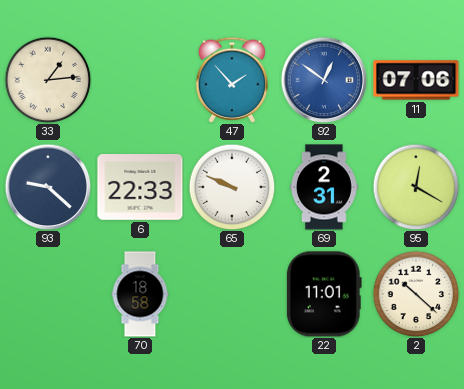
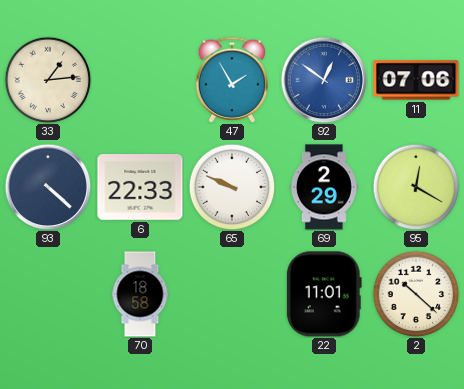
47: 1:53 -> 1:55 (231, 80)
93: 9:22 -> 4:22 (48, 187)
69: 2:31 -> 2:29 (324, 187)
